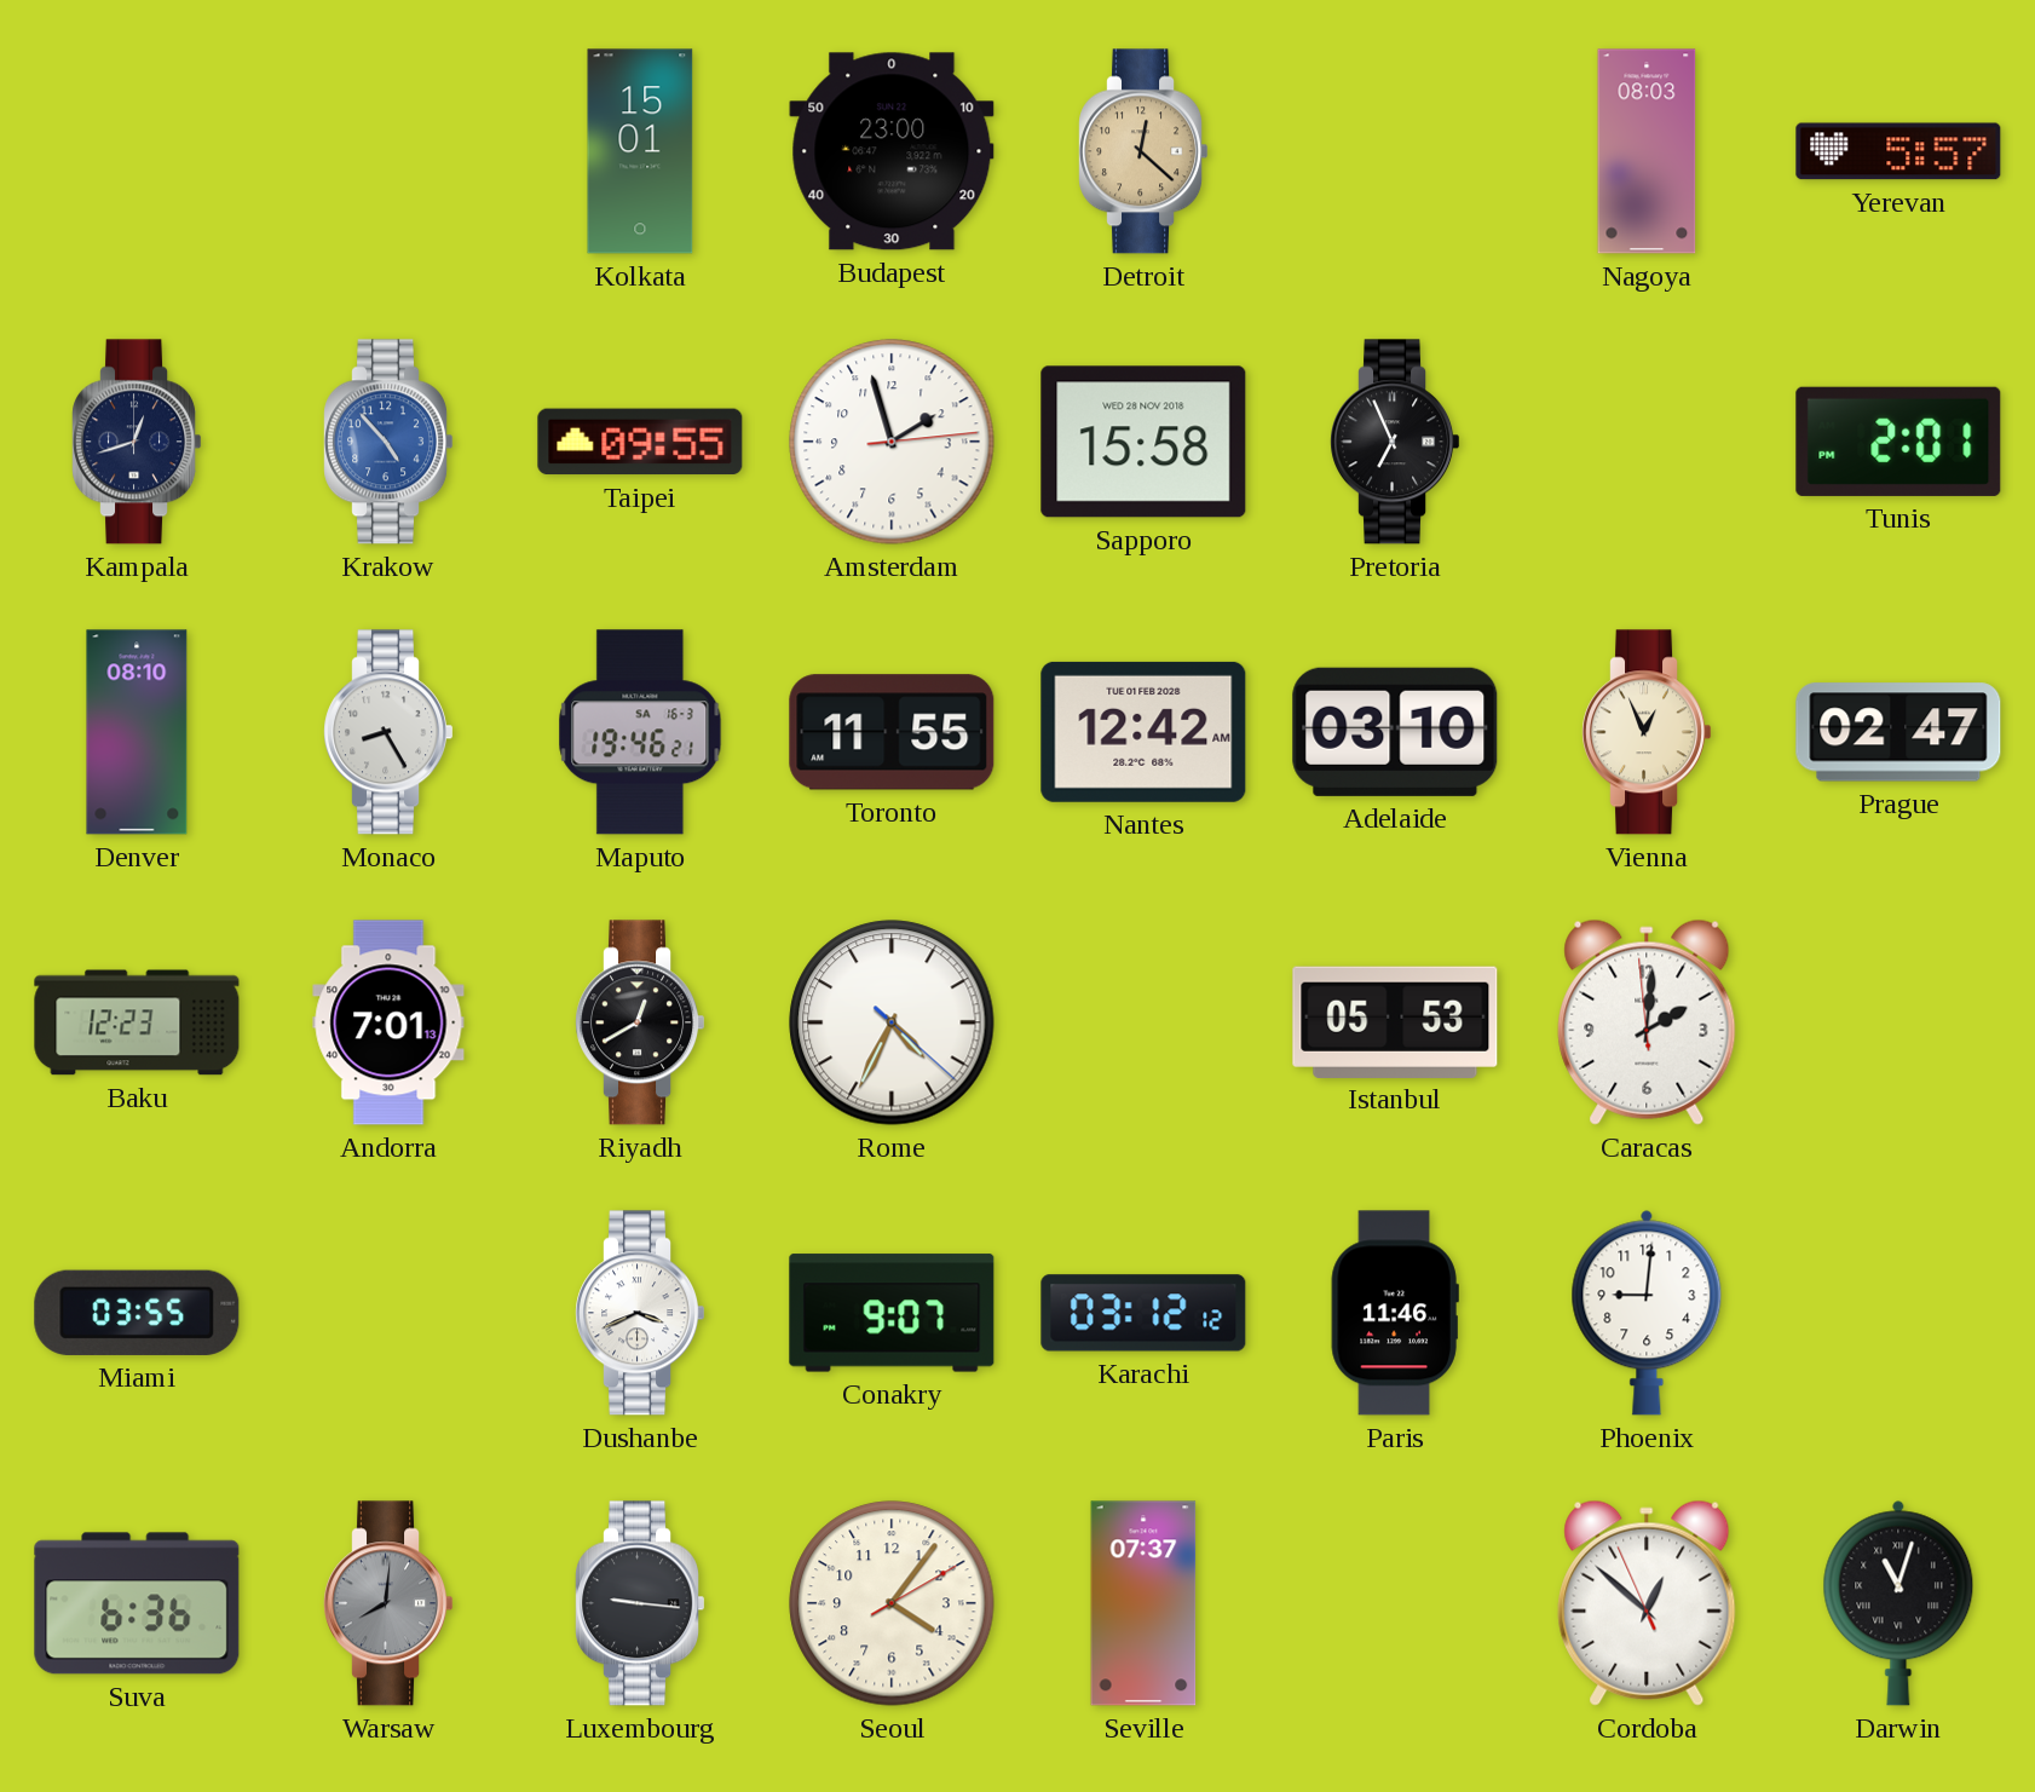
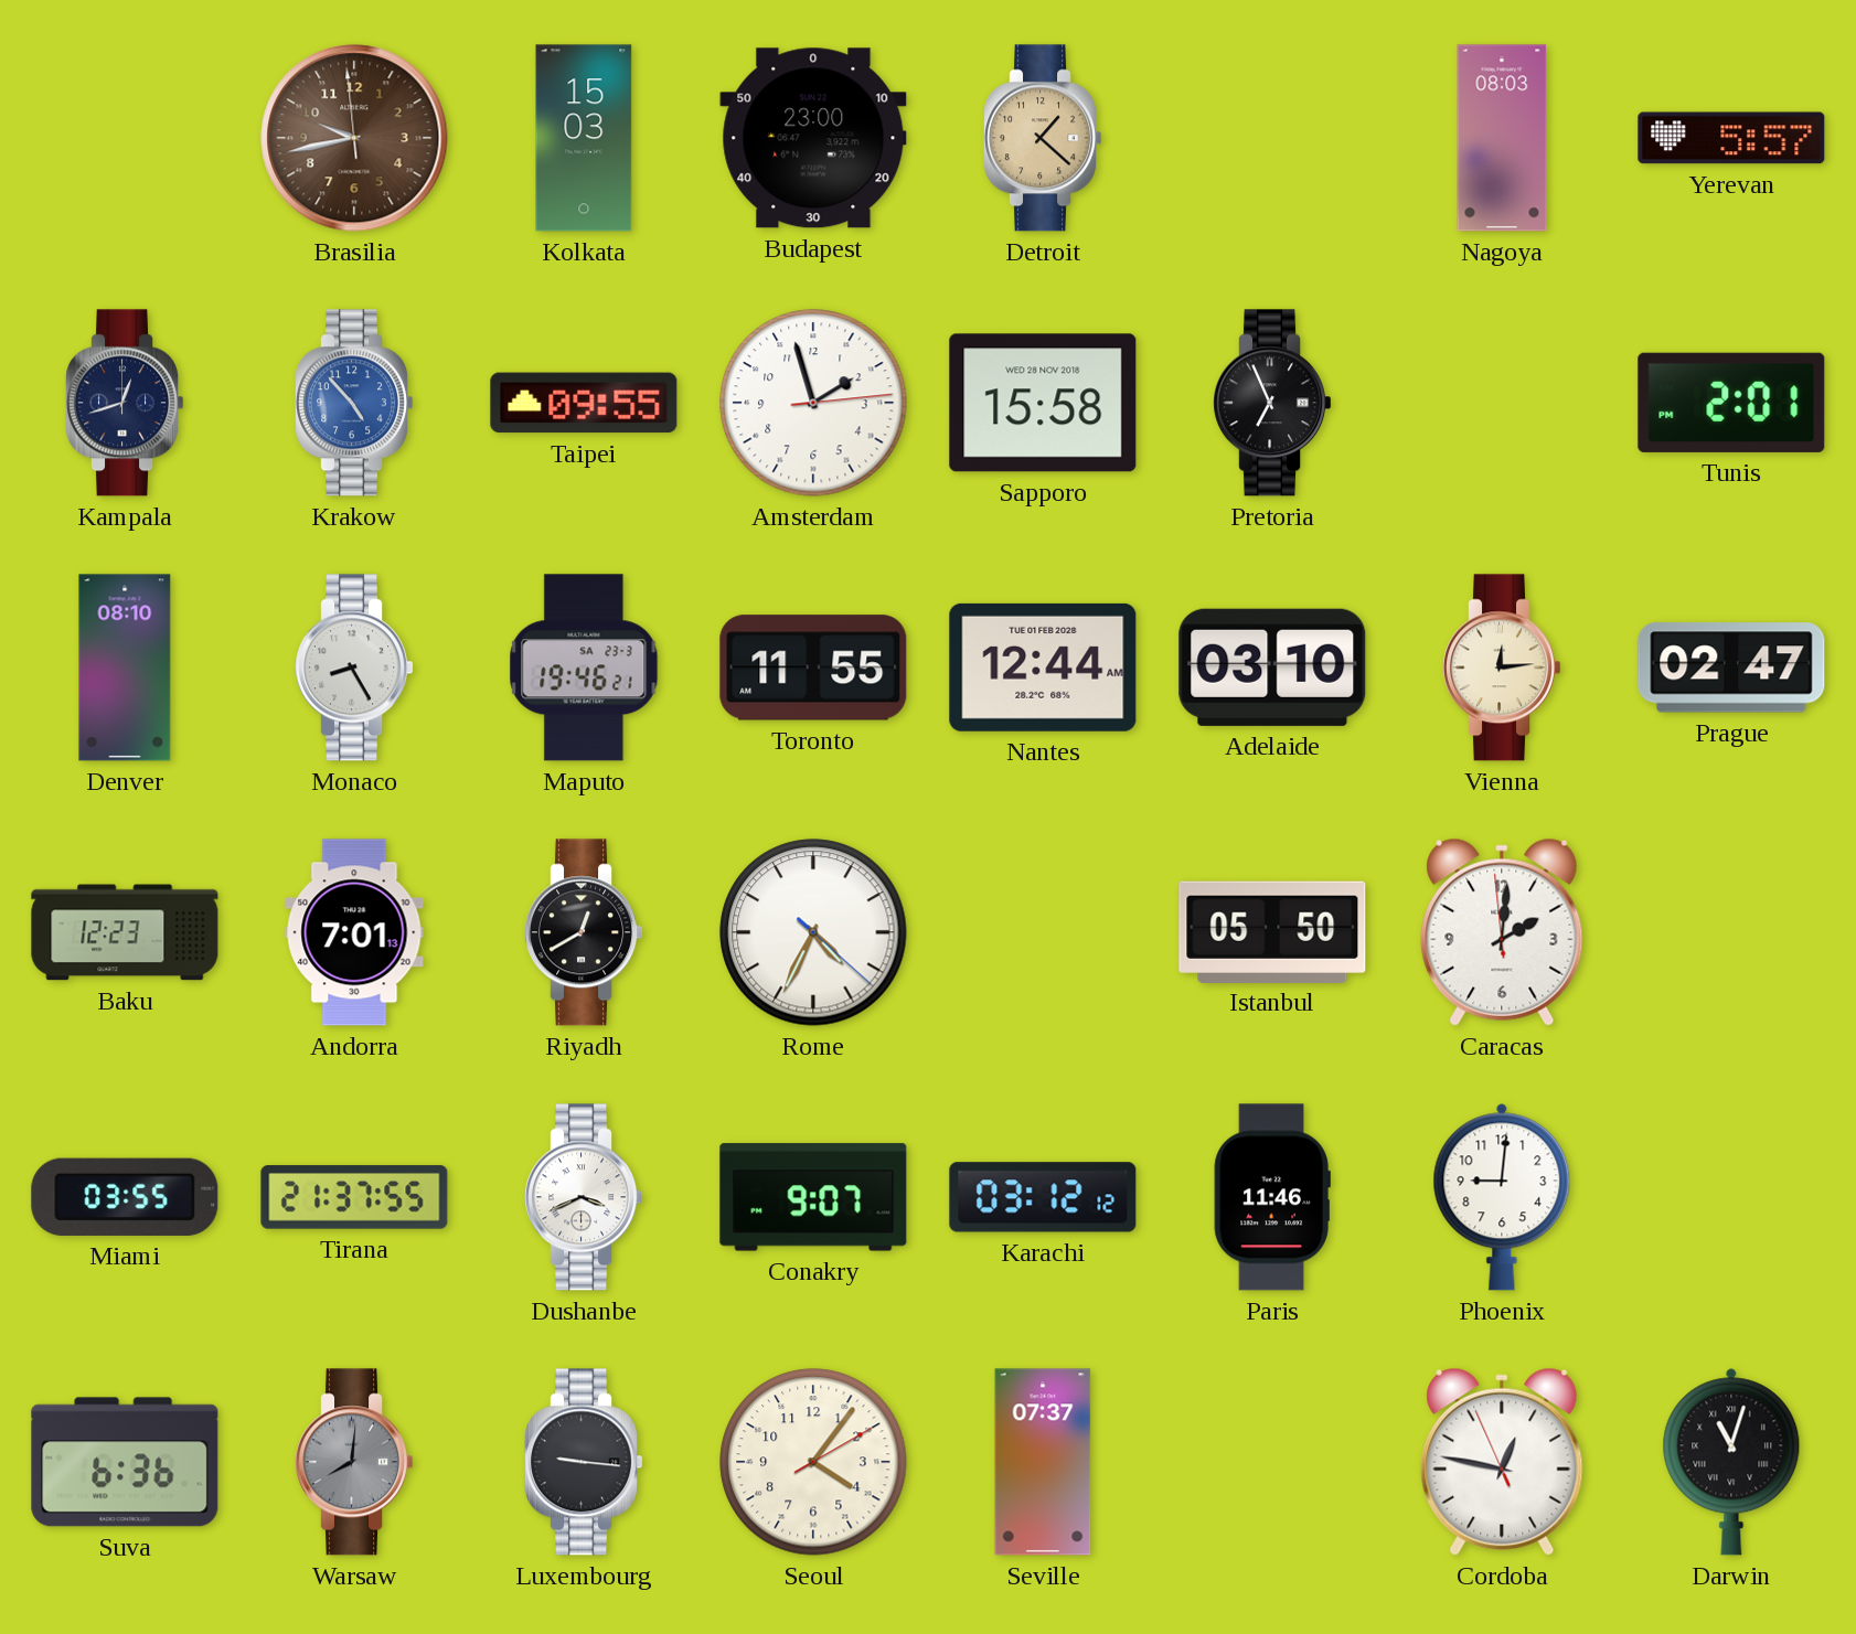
Brasilia: none -> 9:42 (354, 138)
Kolkata: 15:01 -> 15:03 (584, 138)
Detroit: 12:22 -> 1:22 (1043, 138)
Maputo date: SA 16-3 -> SA 23-3 (584, 668)
Nantes: 12:42 -> 12:44 (1043, 668)
Vienna: 12:56 -> 12:14 (1502, 668)
Istanbul: 05:53 -> 05:50 (1272, 931)
Tirana: none -> 21:37 (354, 1197)
Cordoba: 12:51 -> 12:46 (1502, 1462)
